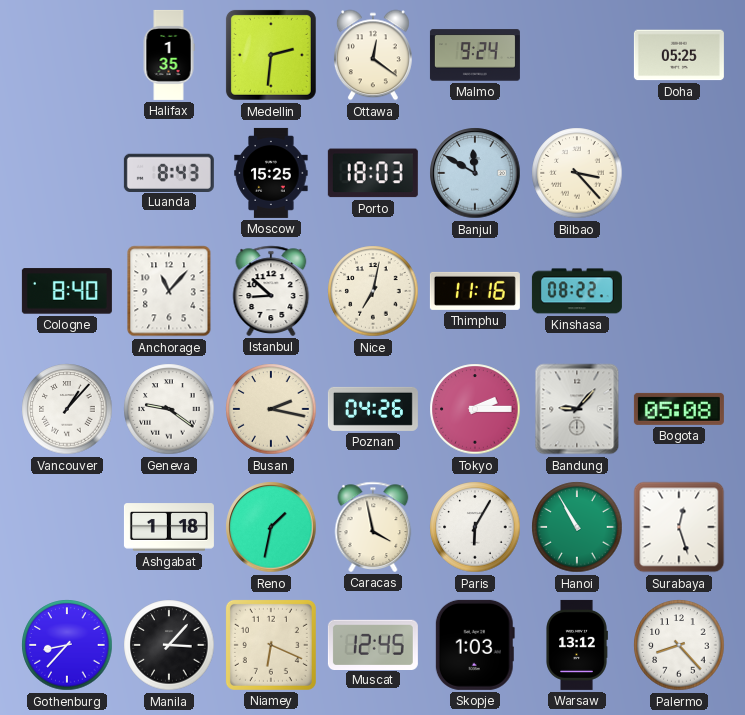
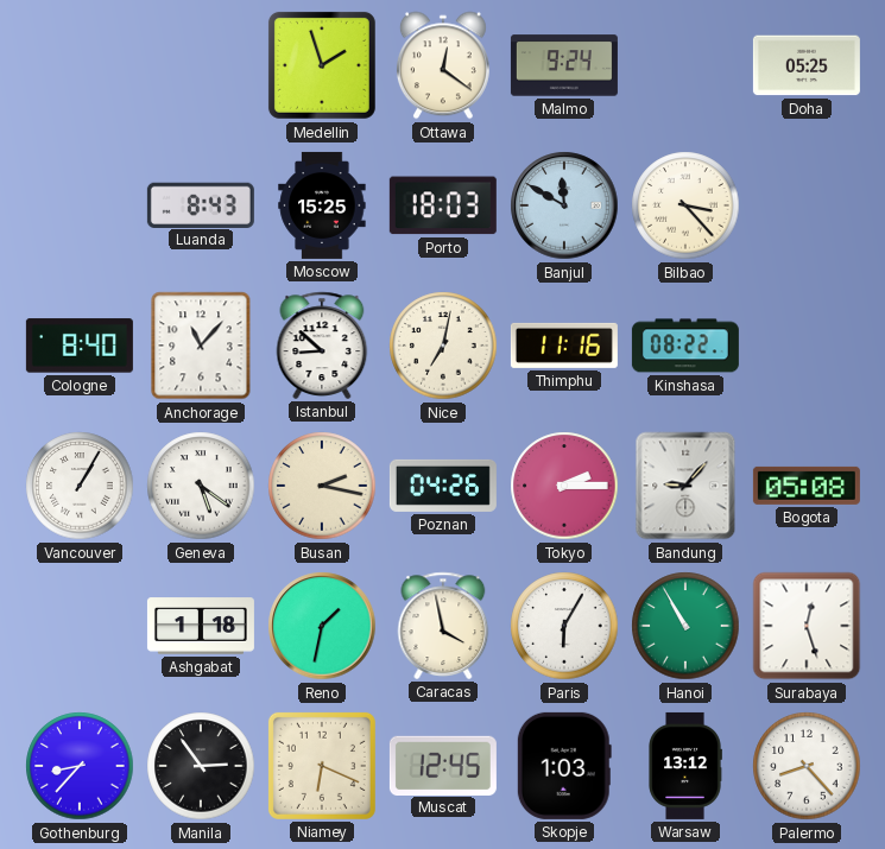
Halifax: 1:35 -> none (169, 55)
Medellin: 2:31 -> 1:57 (322, 65)
Vancouver: 1:07 -> 1:05 (80, 486)
Geneva: 9:21 -> 5:21 (201, 486)
Manila: 3:07 -> 2:54 (201, 766)
